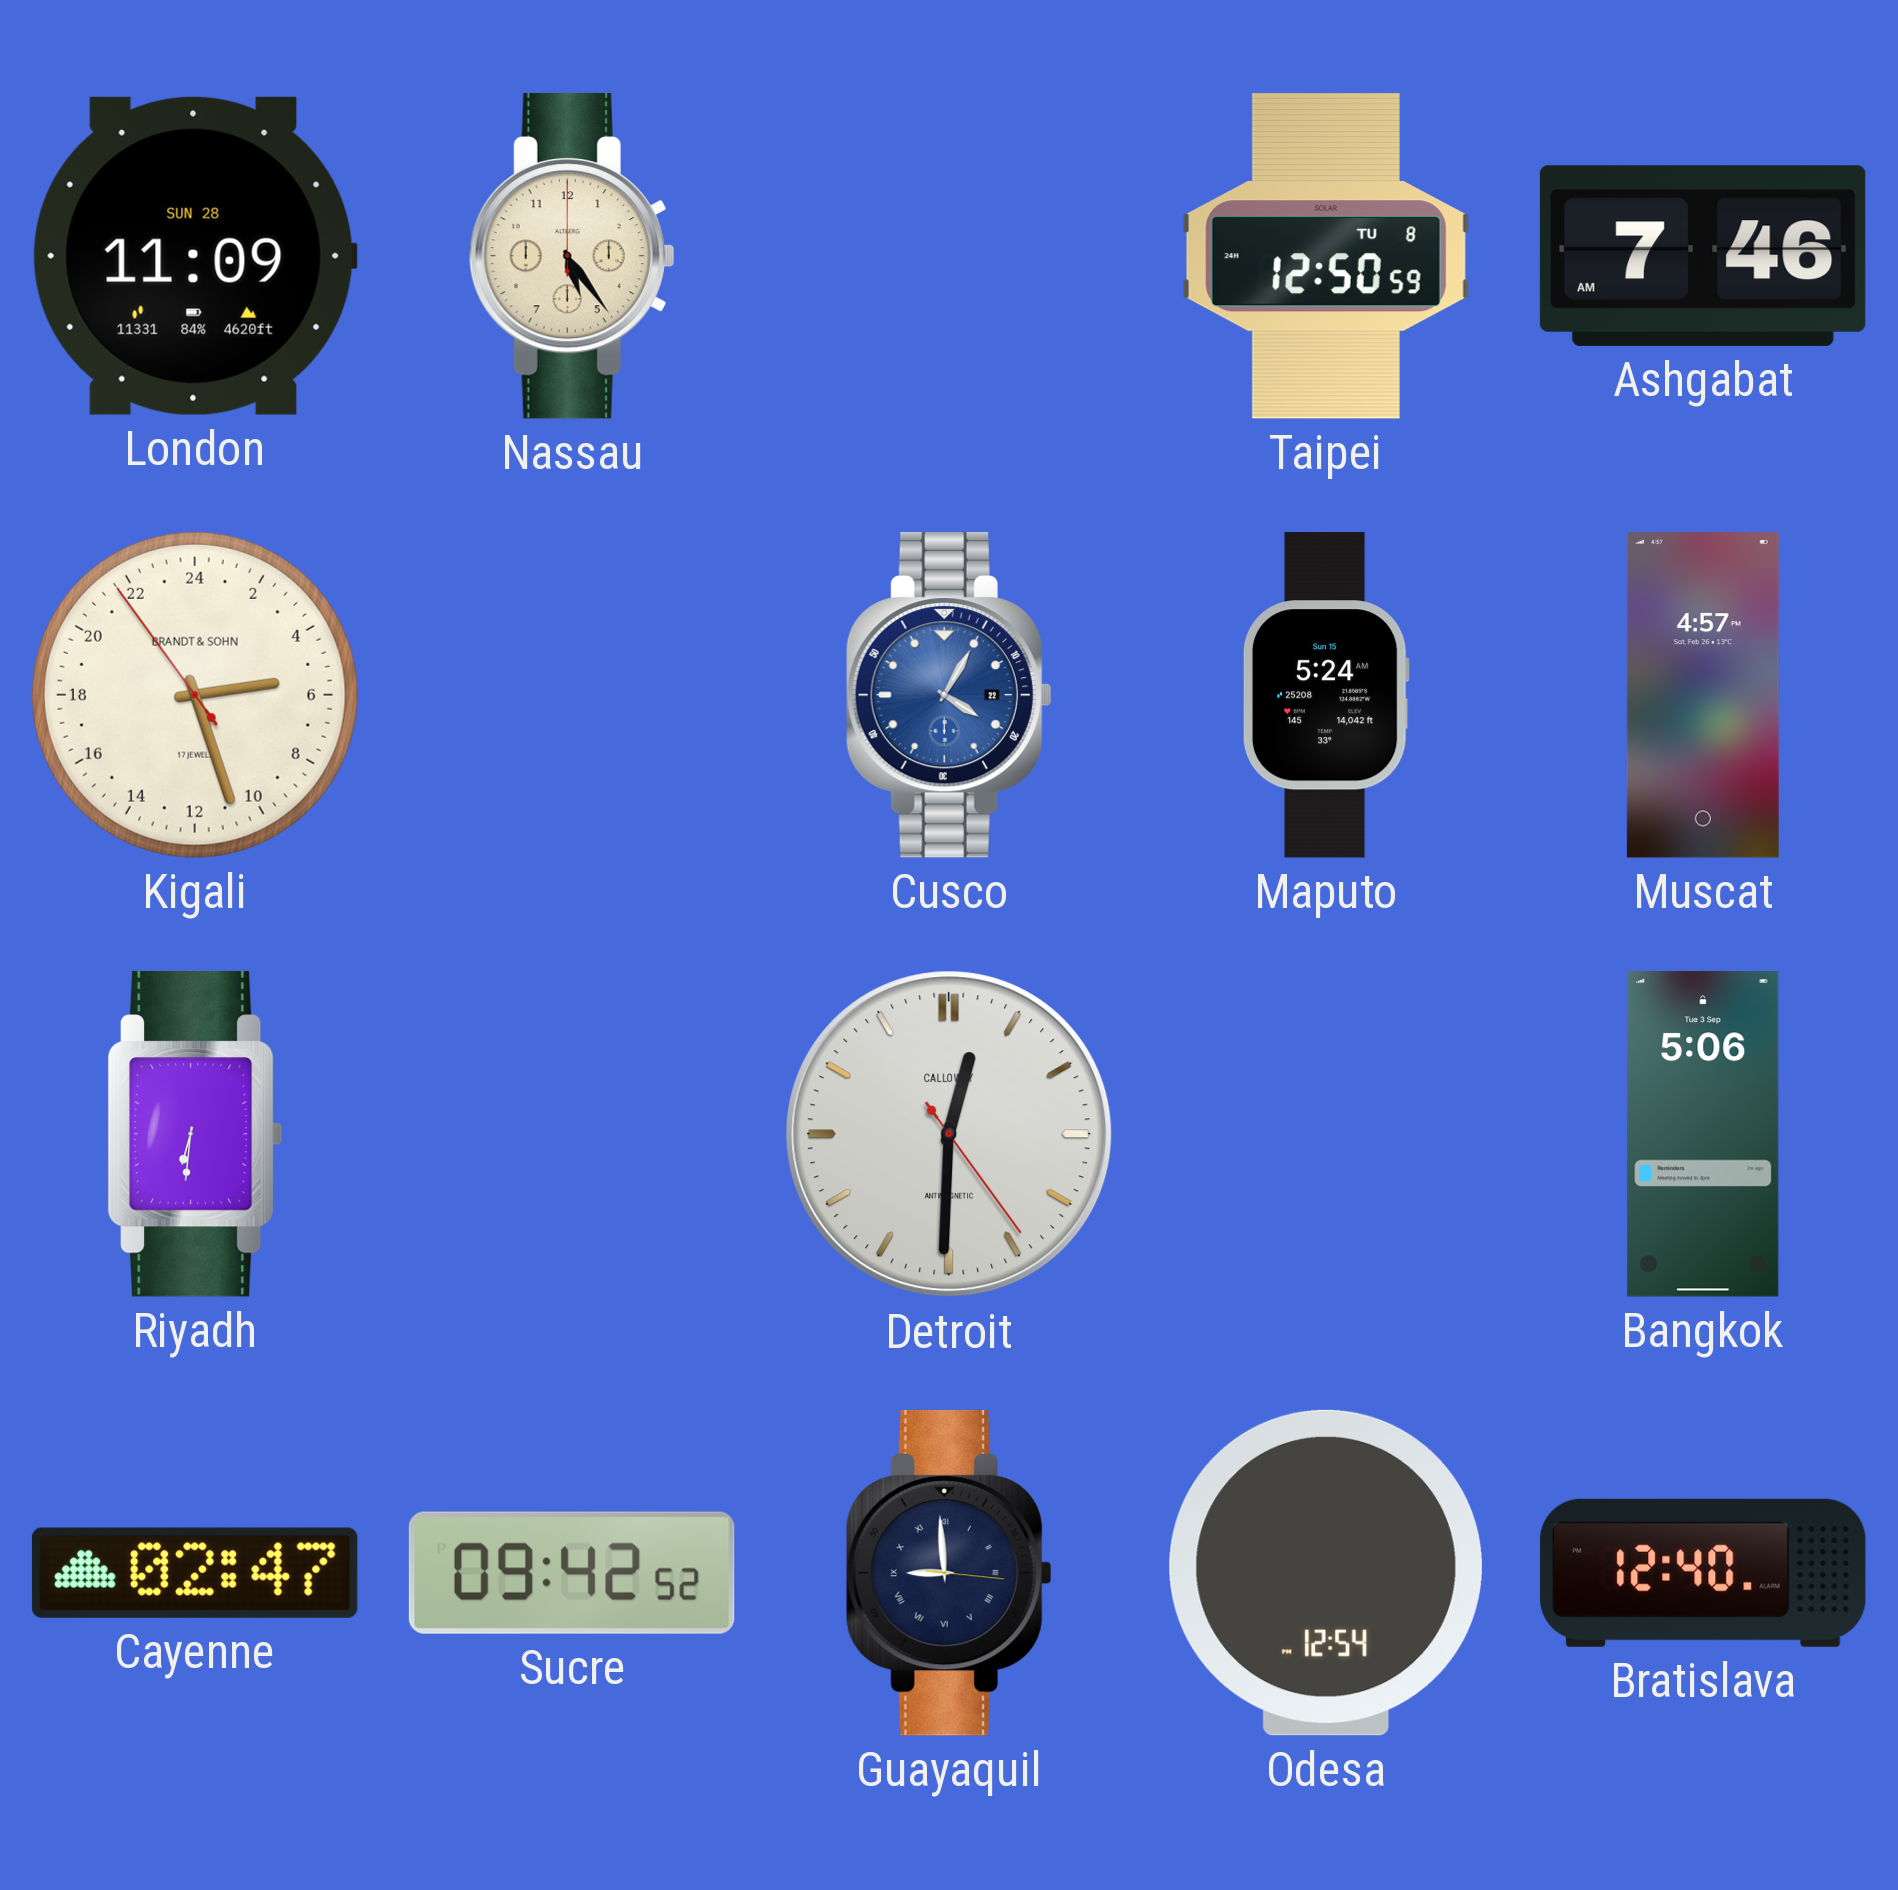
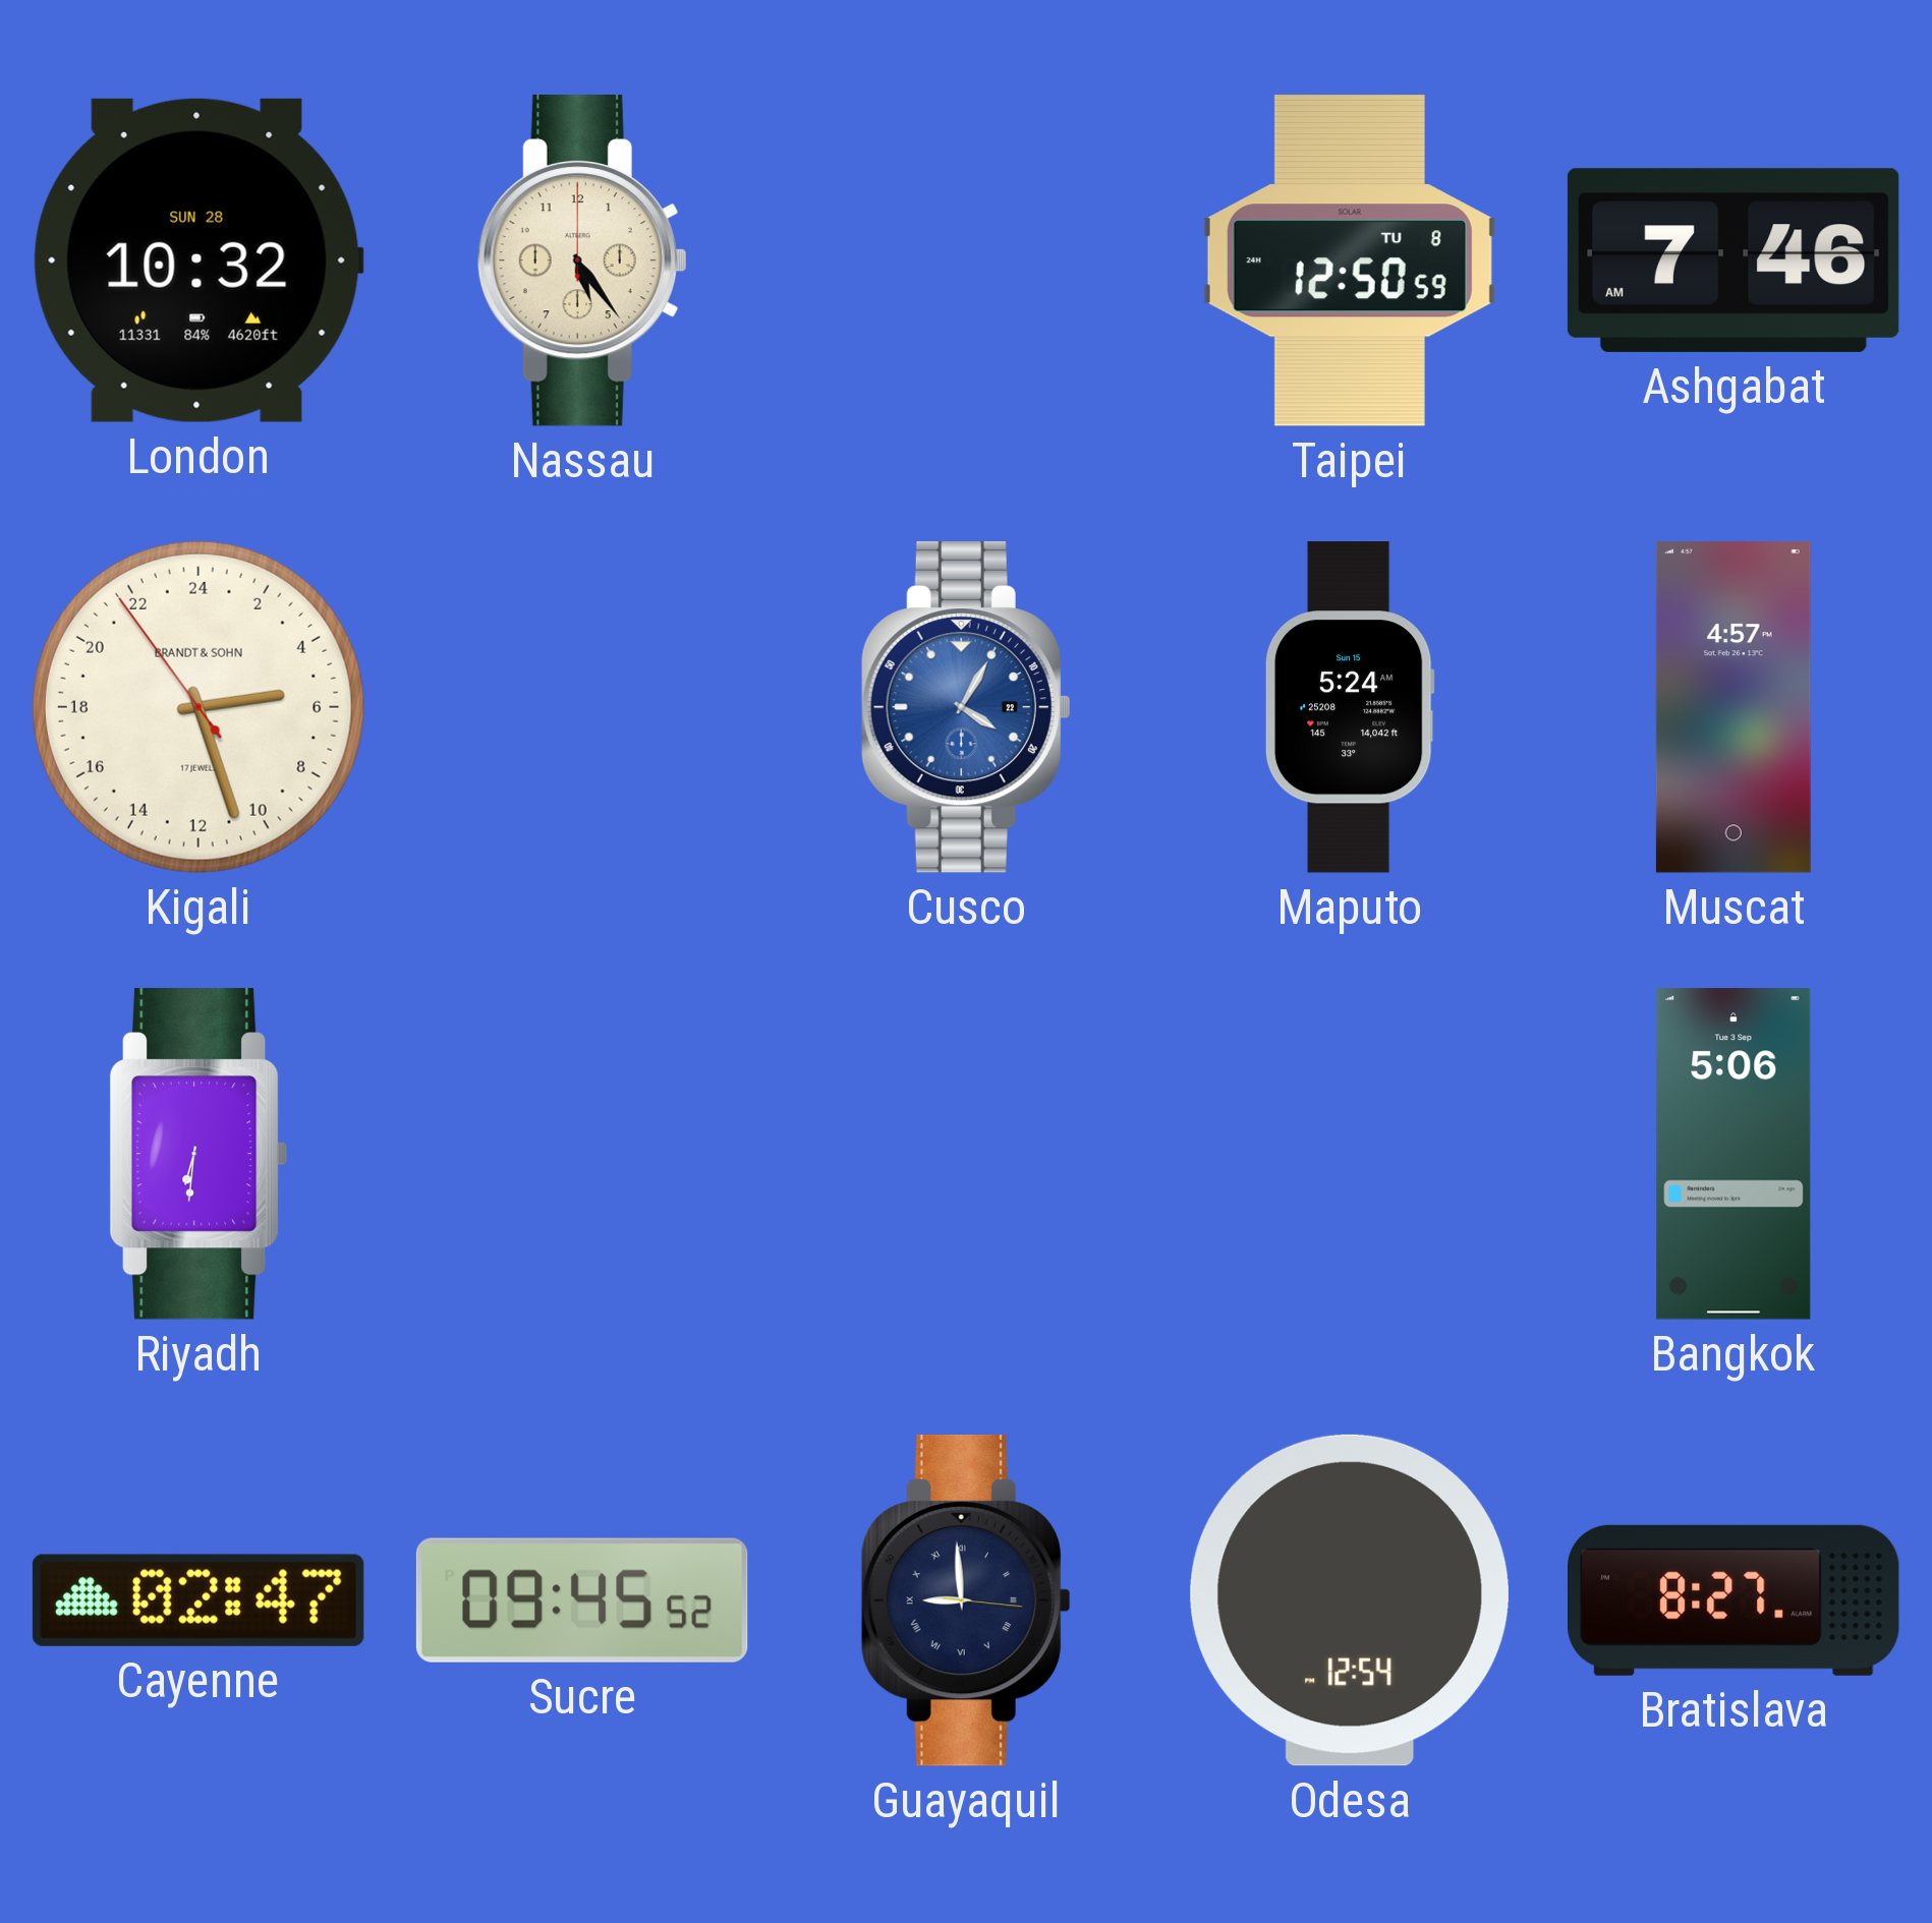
London: 11:09 -> 10:32 (198, 260)
Detroit: 12:30 -> none (949, 1134)
Sucre: 09:42 -> 09:45 (582, 1600)
Bratislava: 12:40 -> 8:27 (1735, 1600)
